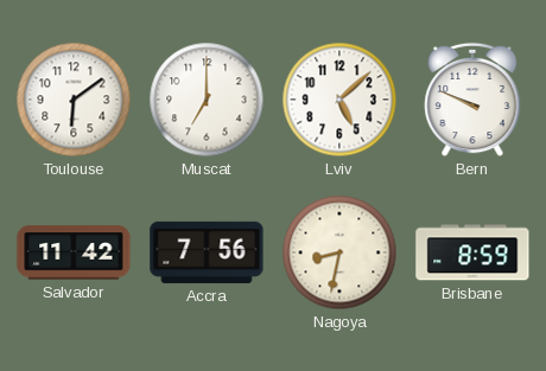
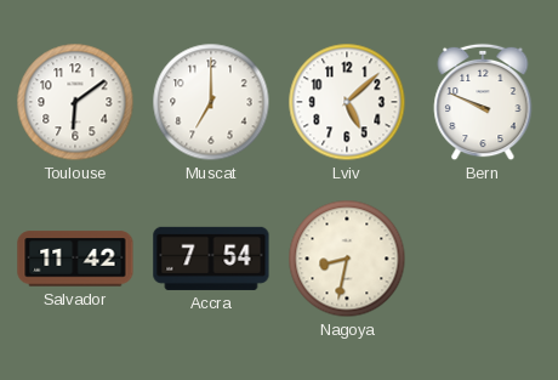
Accra: 7:56 -> 7:54 (211, 259)
Brisbane: 8:59 -> none (472, 252)
